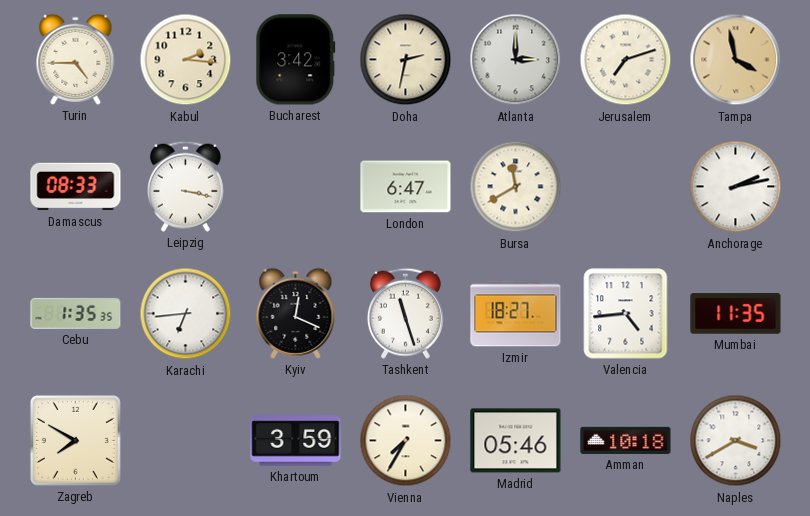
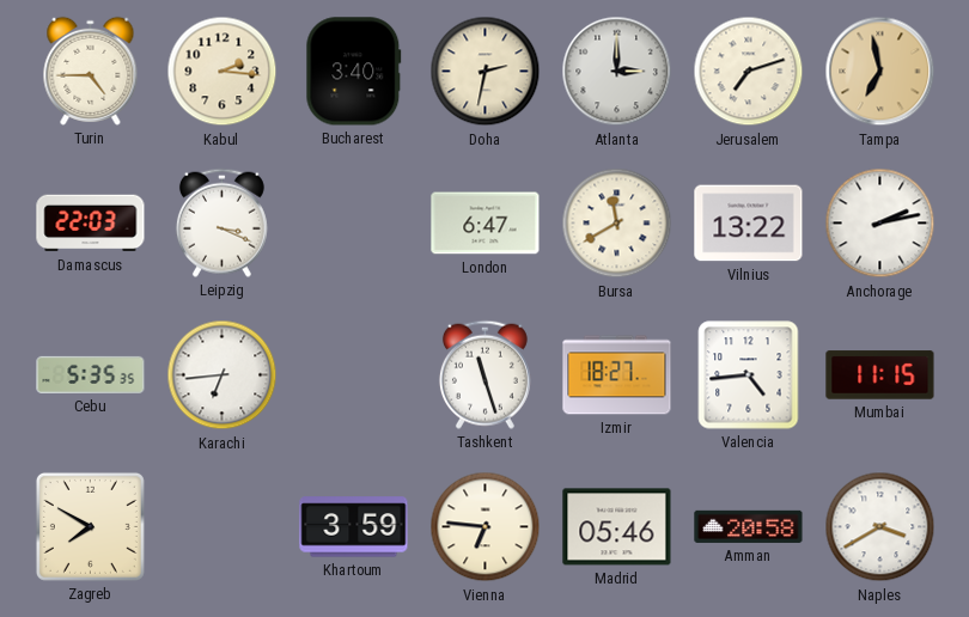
Bucharest: 3:42 -> 3:40 (354, 72)
Tampa: 3:58 -> 6:58 (880, 72)
Damascus: 08:33 -> 22:03 (91, 224)
Leipzig: 3:17 -> 3:19 (221, 222)
Vilnius: none -> 13:22 (749, 224)
Cebu: 1:35 -> 5:35 (91, 374)
Kyiv: 12:19 -> none (296, 313)
Mumbai: 11:35 -> 11:15 (880, 375)
Vienna: 7:35 -> 6:46 (486, 527)
Amman: 10:18 -> 20:58 (749, 526)
